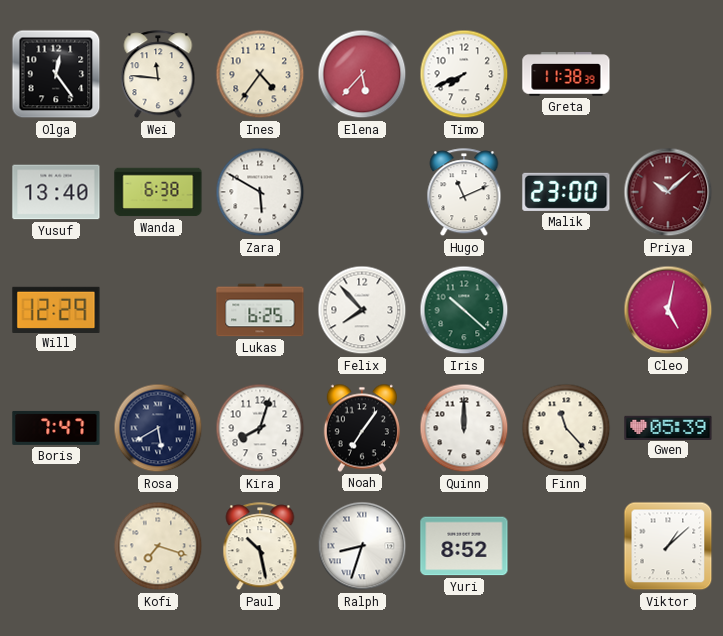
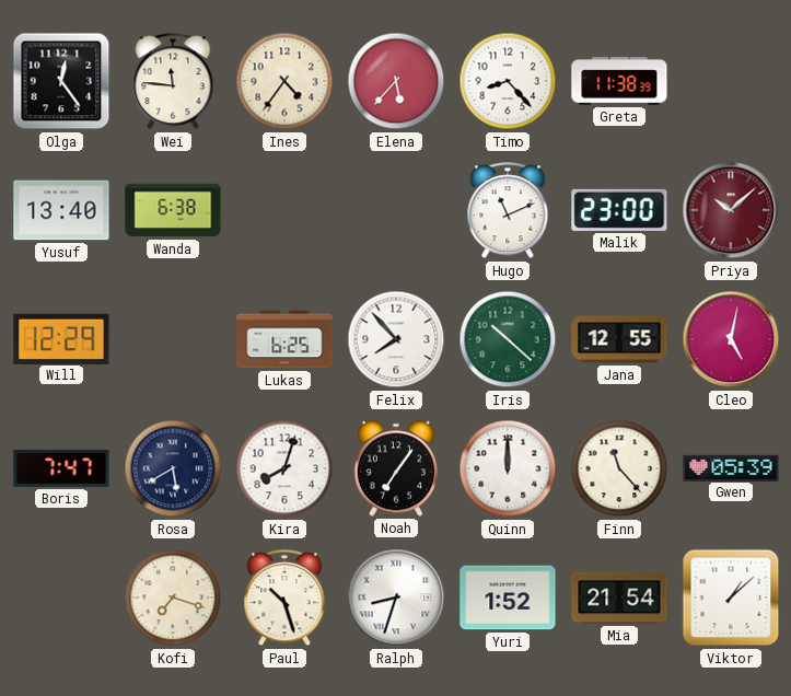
Timo: 7:41 -> 8:23 (508, 81)
Zara: 5:50 -> none (260, 192)
Jana: none -> 12:55 (619, 339)
Paul: 10:28 -> 10:27 (284, 599)
Yuri: 8:52 -> 1:52 (508, 598)
Mia: none -> 21:54 (619, 598)
